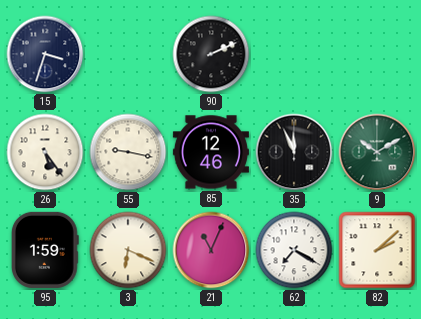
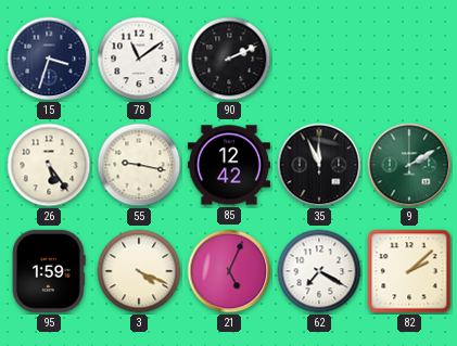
78: none -> 11:09 (139, 59)
85: 12:46 -> 12:42 (229, 165)
9: 10:10 -> 2:10 (409, 165)
3: 6:19 -> 4:19 (139, 271)
21: 11:04 -> 5:04 (229, 271)
